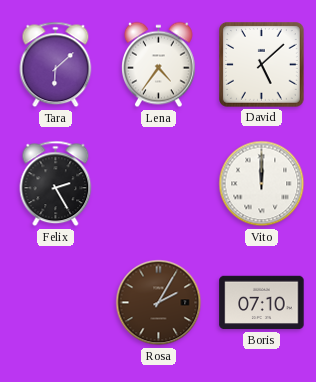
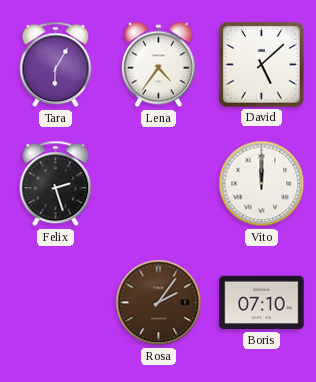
Tara: 6:08 -> 6:05 (56, 65)
Felix: 2:25 -> 2:27 (56, 184)
Rosa: 2:05 -> 2:06 (159, 303)
